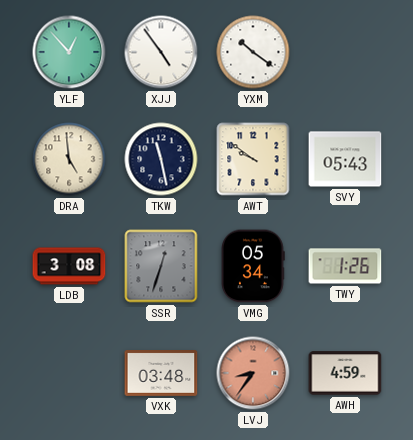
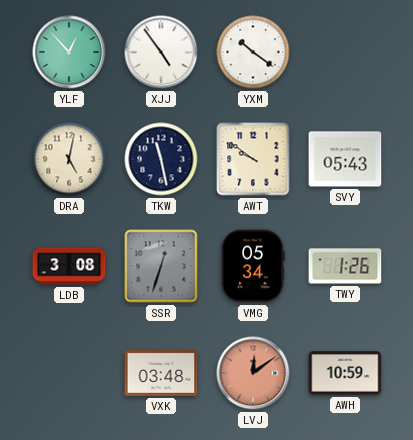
DRA: 4:59 -> 5:02 (69, 159)
LVJ: 8:36 -> 12:09 (253, 373)
AWH: 4:59 -> 10:59 (345, 373)
